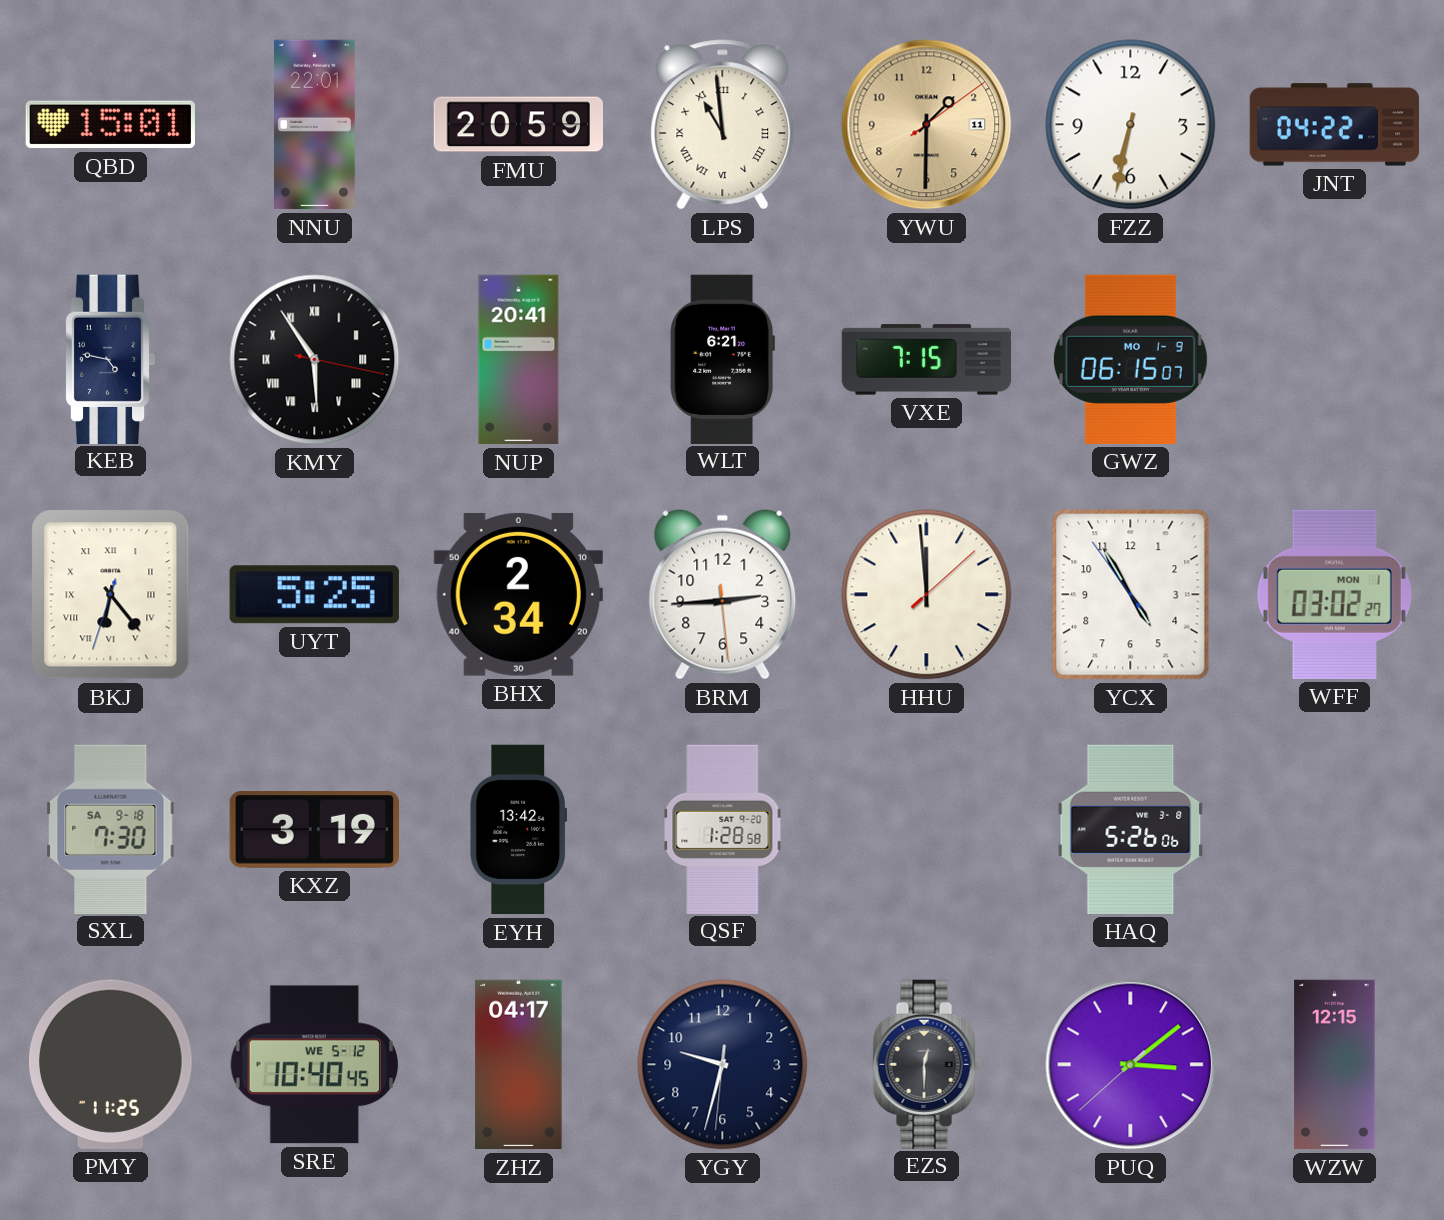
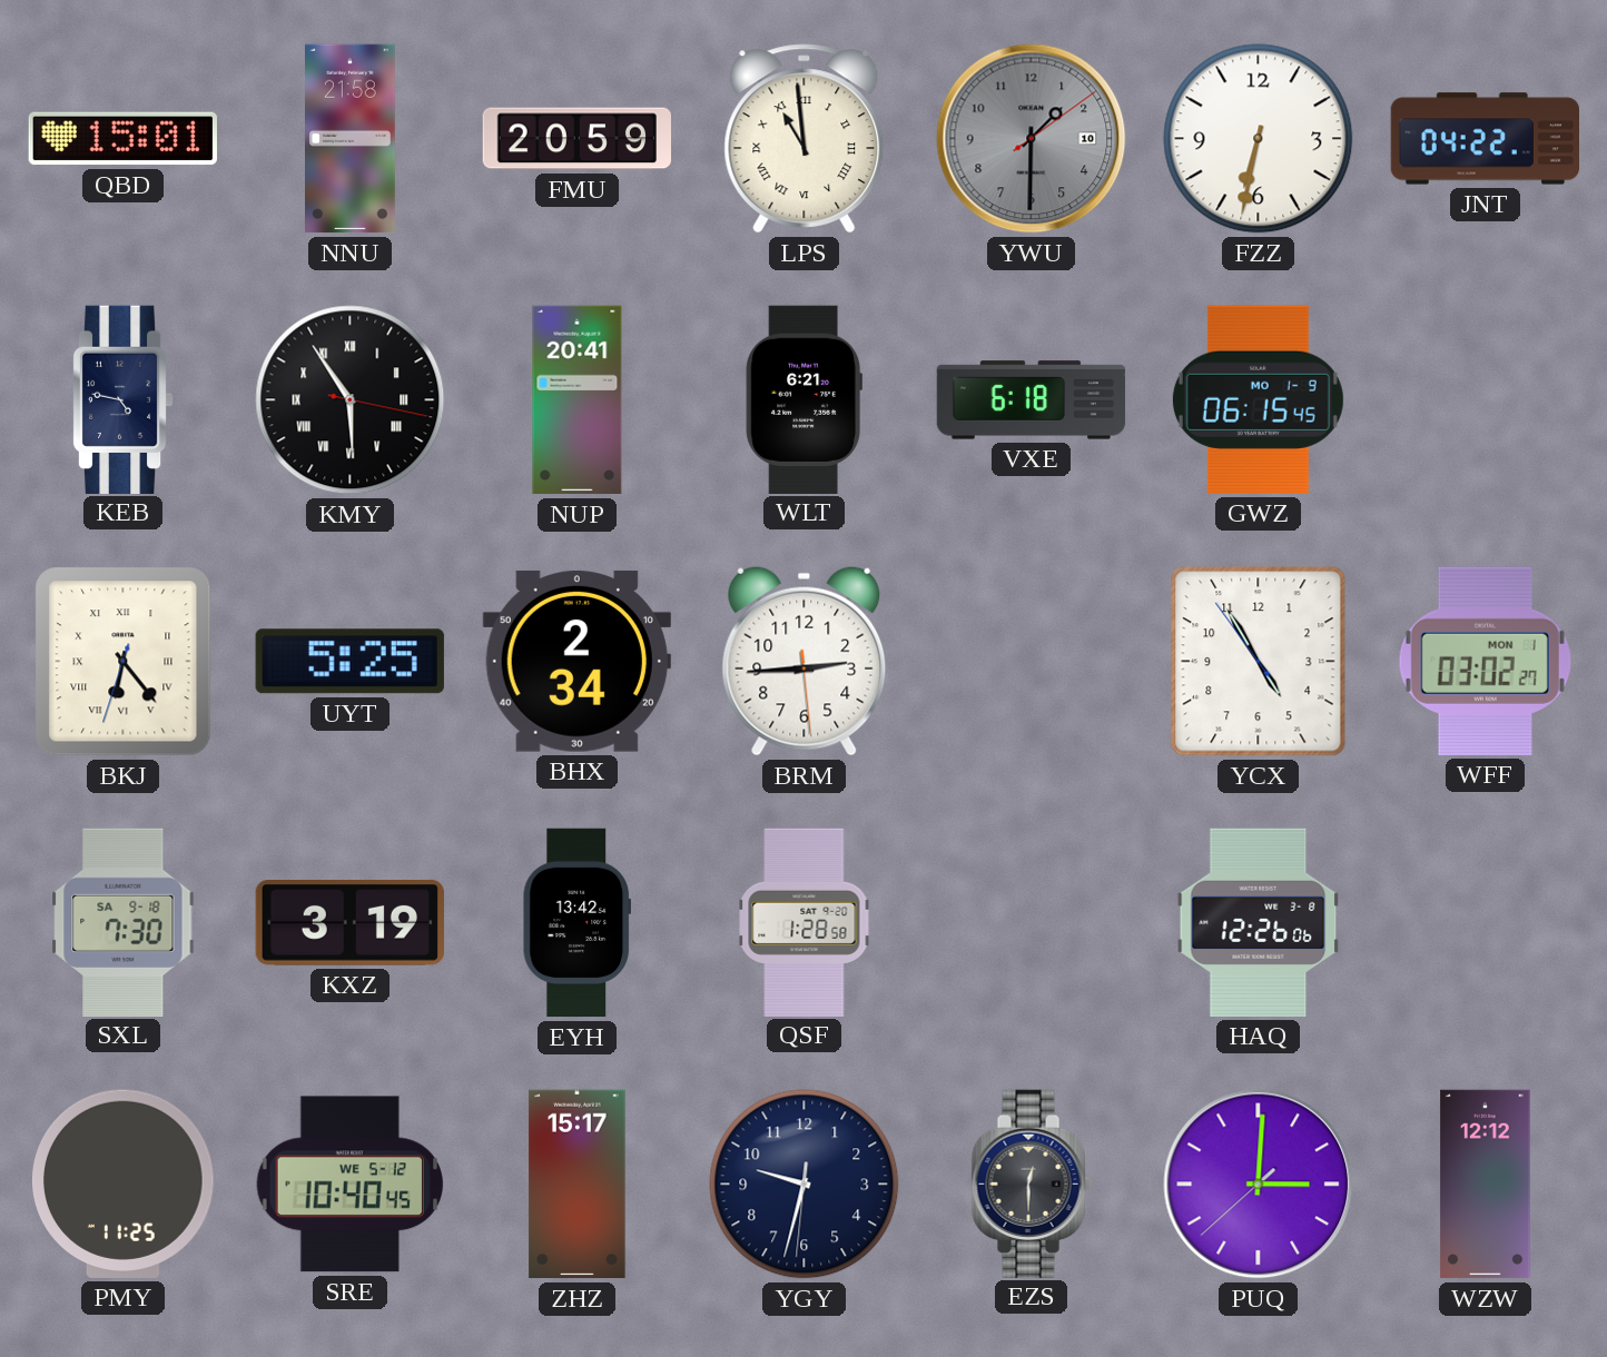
NNU: 22:01 -> 21:58 (351, 139)
YWU date: 11 -> 10 (1032, 139)
YWU dial: champagne -> grey (1032, 139)
VXE: 7:15 -> 6:18 (1032, 400)
GWZ: 06:15:07 -> 06:15:45 (1258, 399)
HHU: 11:59 -> none (927, 595)
HAQ: 5:26 -> 12:26 (1259, 922)
ZHZ: 04:17 -> 15:17 (578, 1185)
PUQ: 3:08 -> 3:00 (1259, 1185)
WZW: 12:15 -> 12:12 (1486, 1185)
